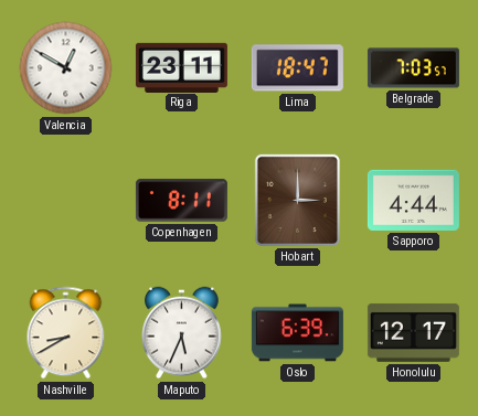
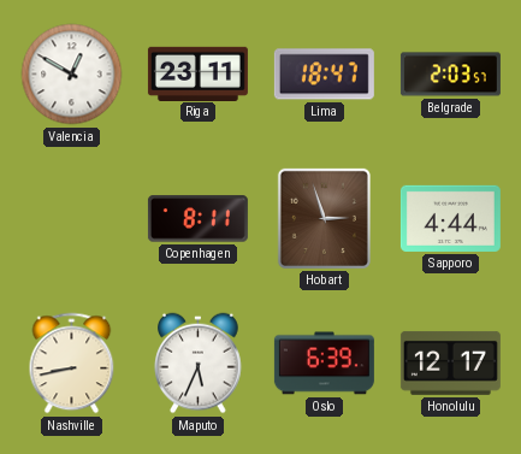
Belgrade: 7:03 -> 2:03 (450, 75)
Hobart: 3:00 -> 2:57 (324, 218)
Nashville: 8:40 -> 8:43 (72, 364)
